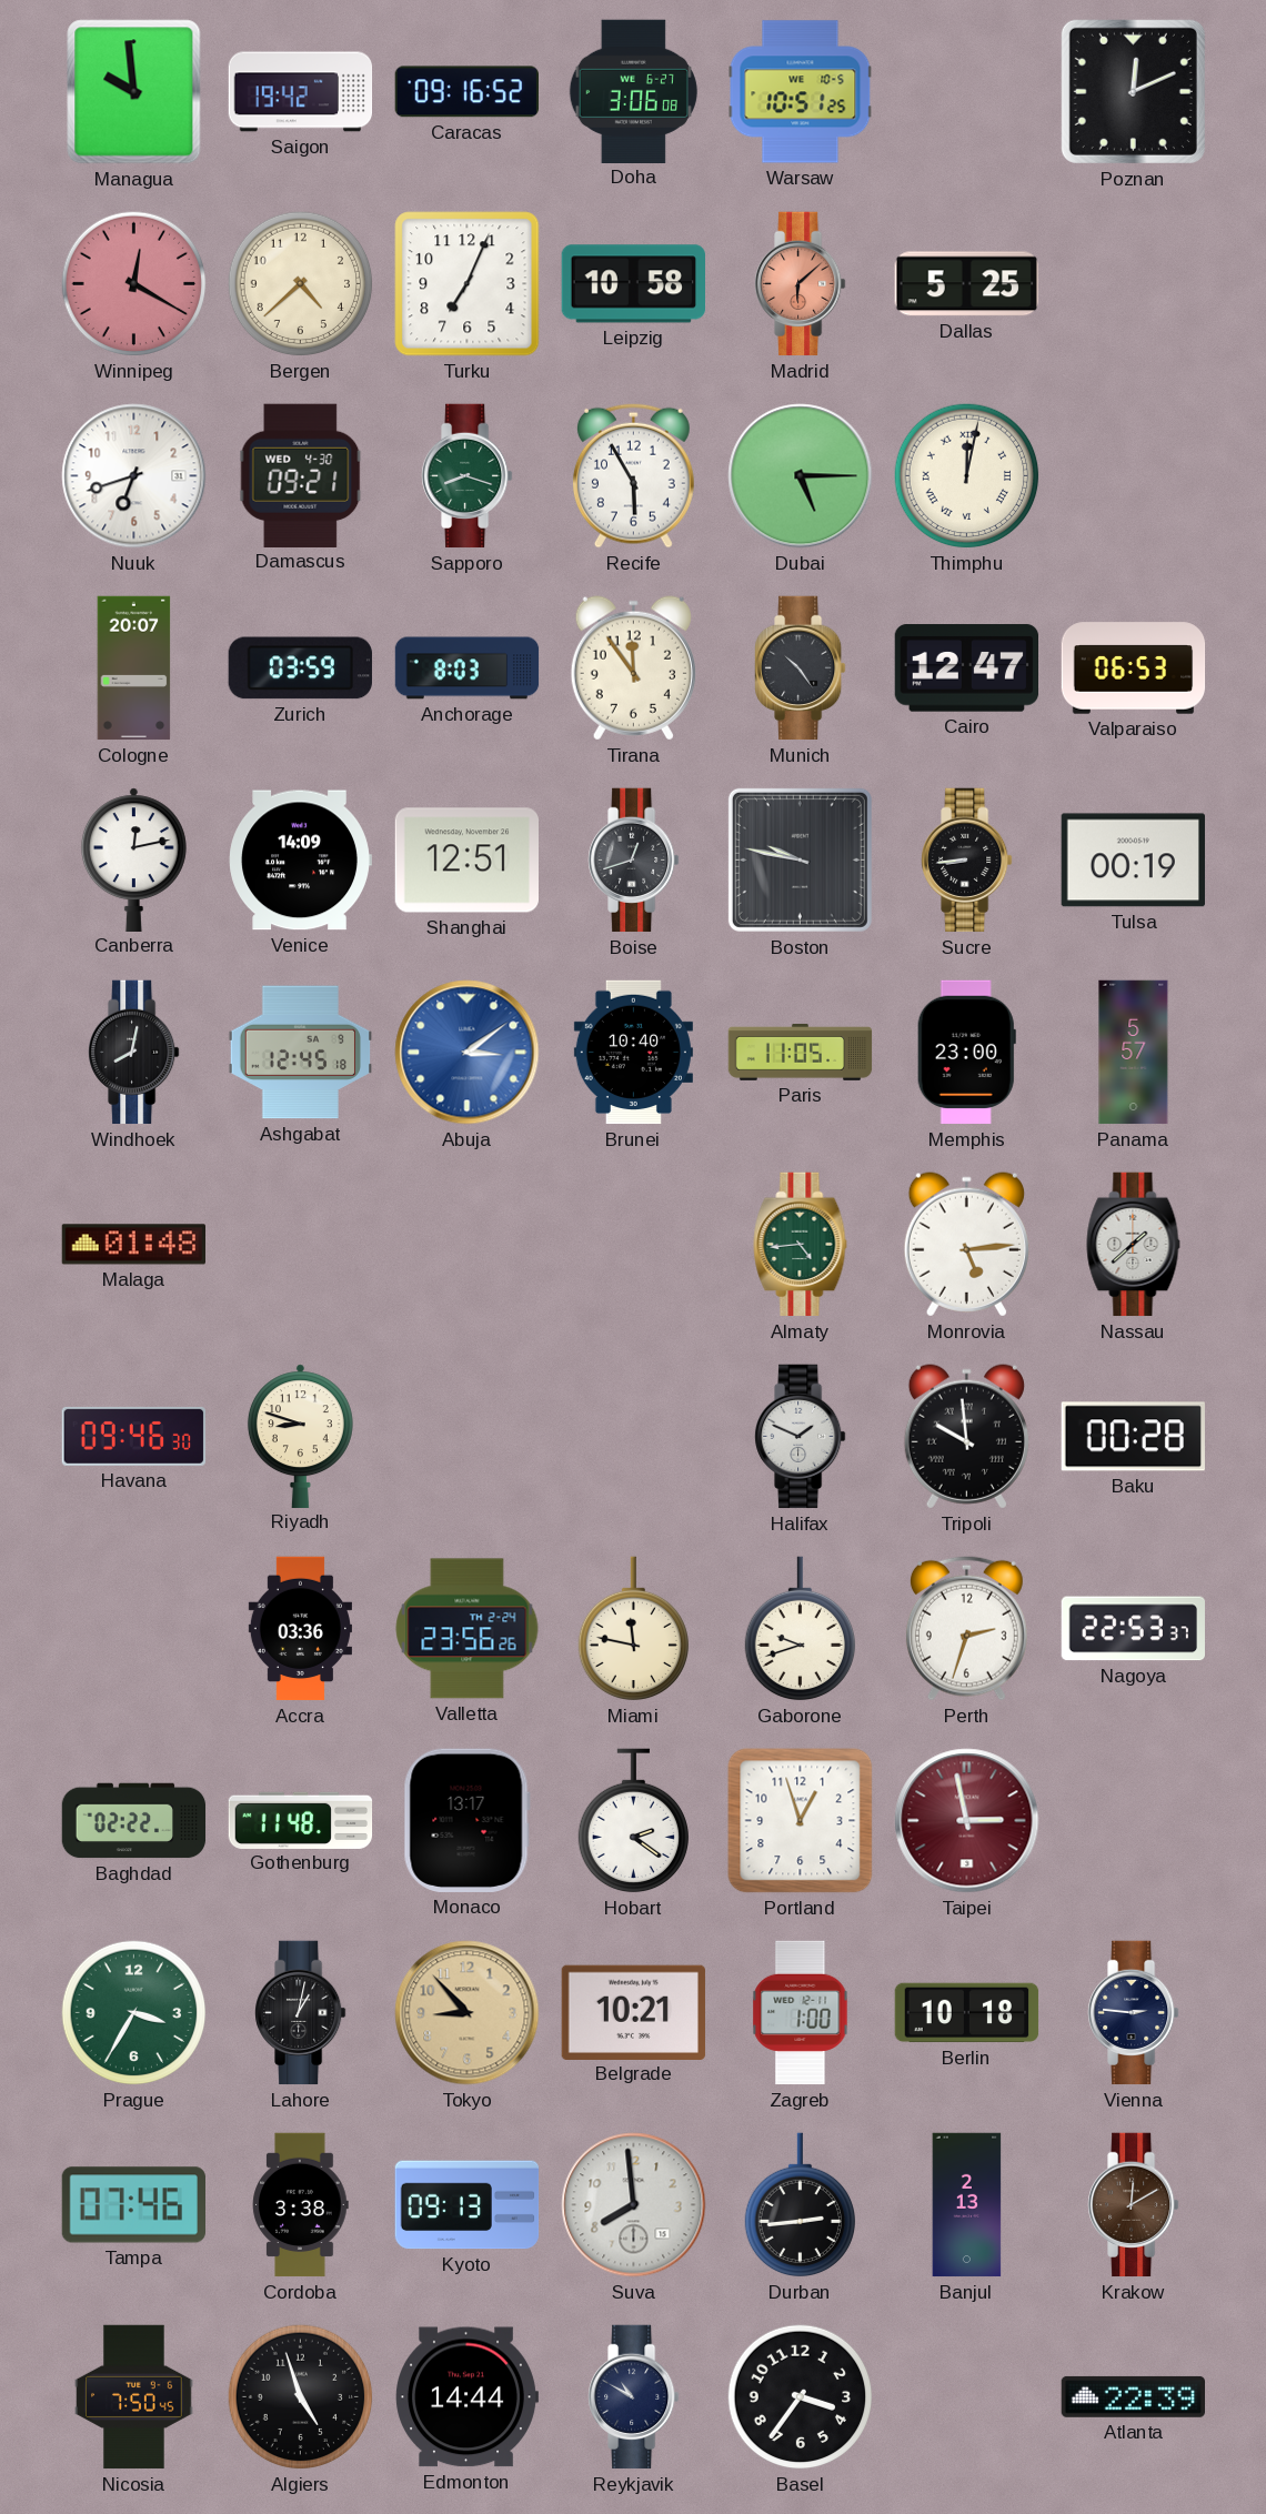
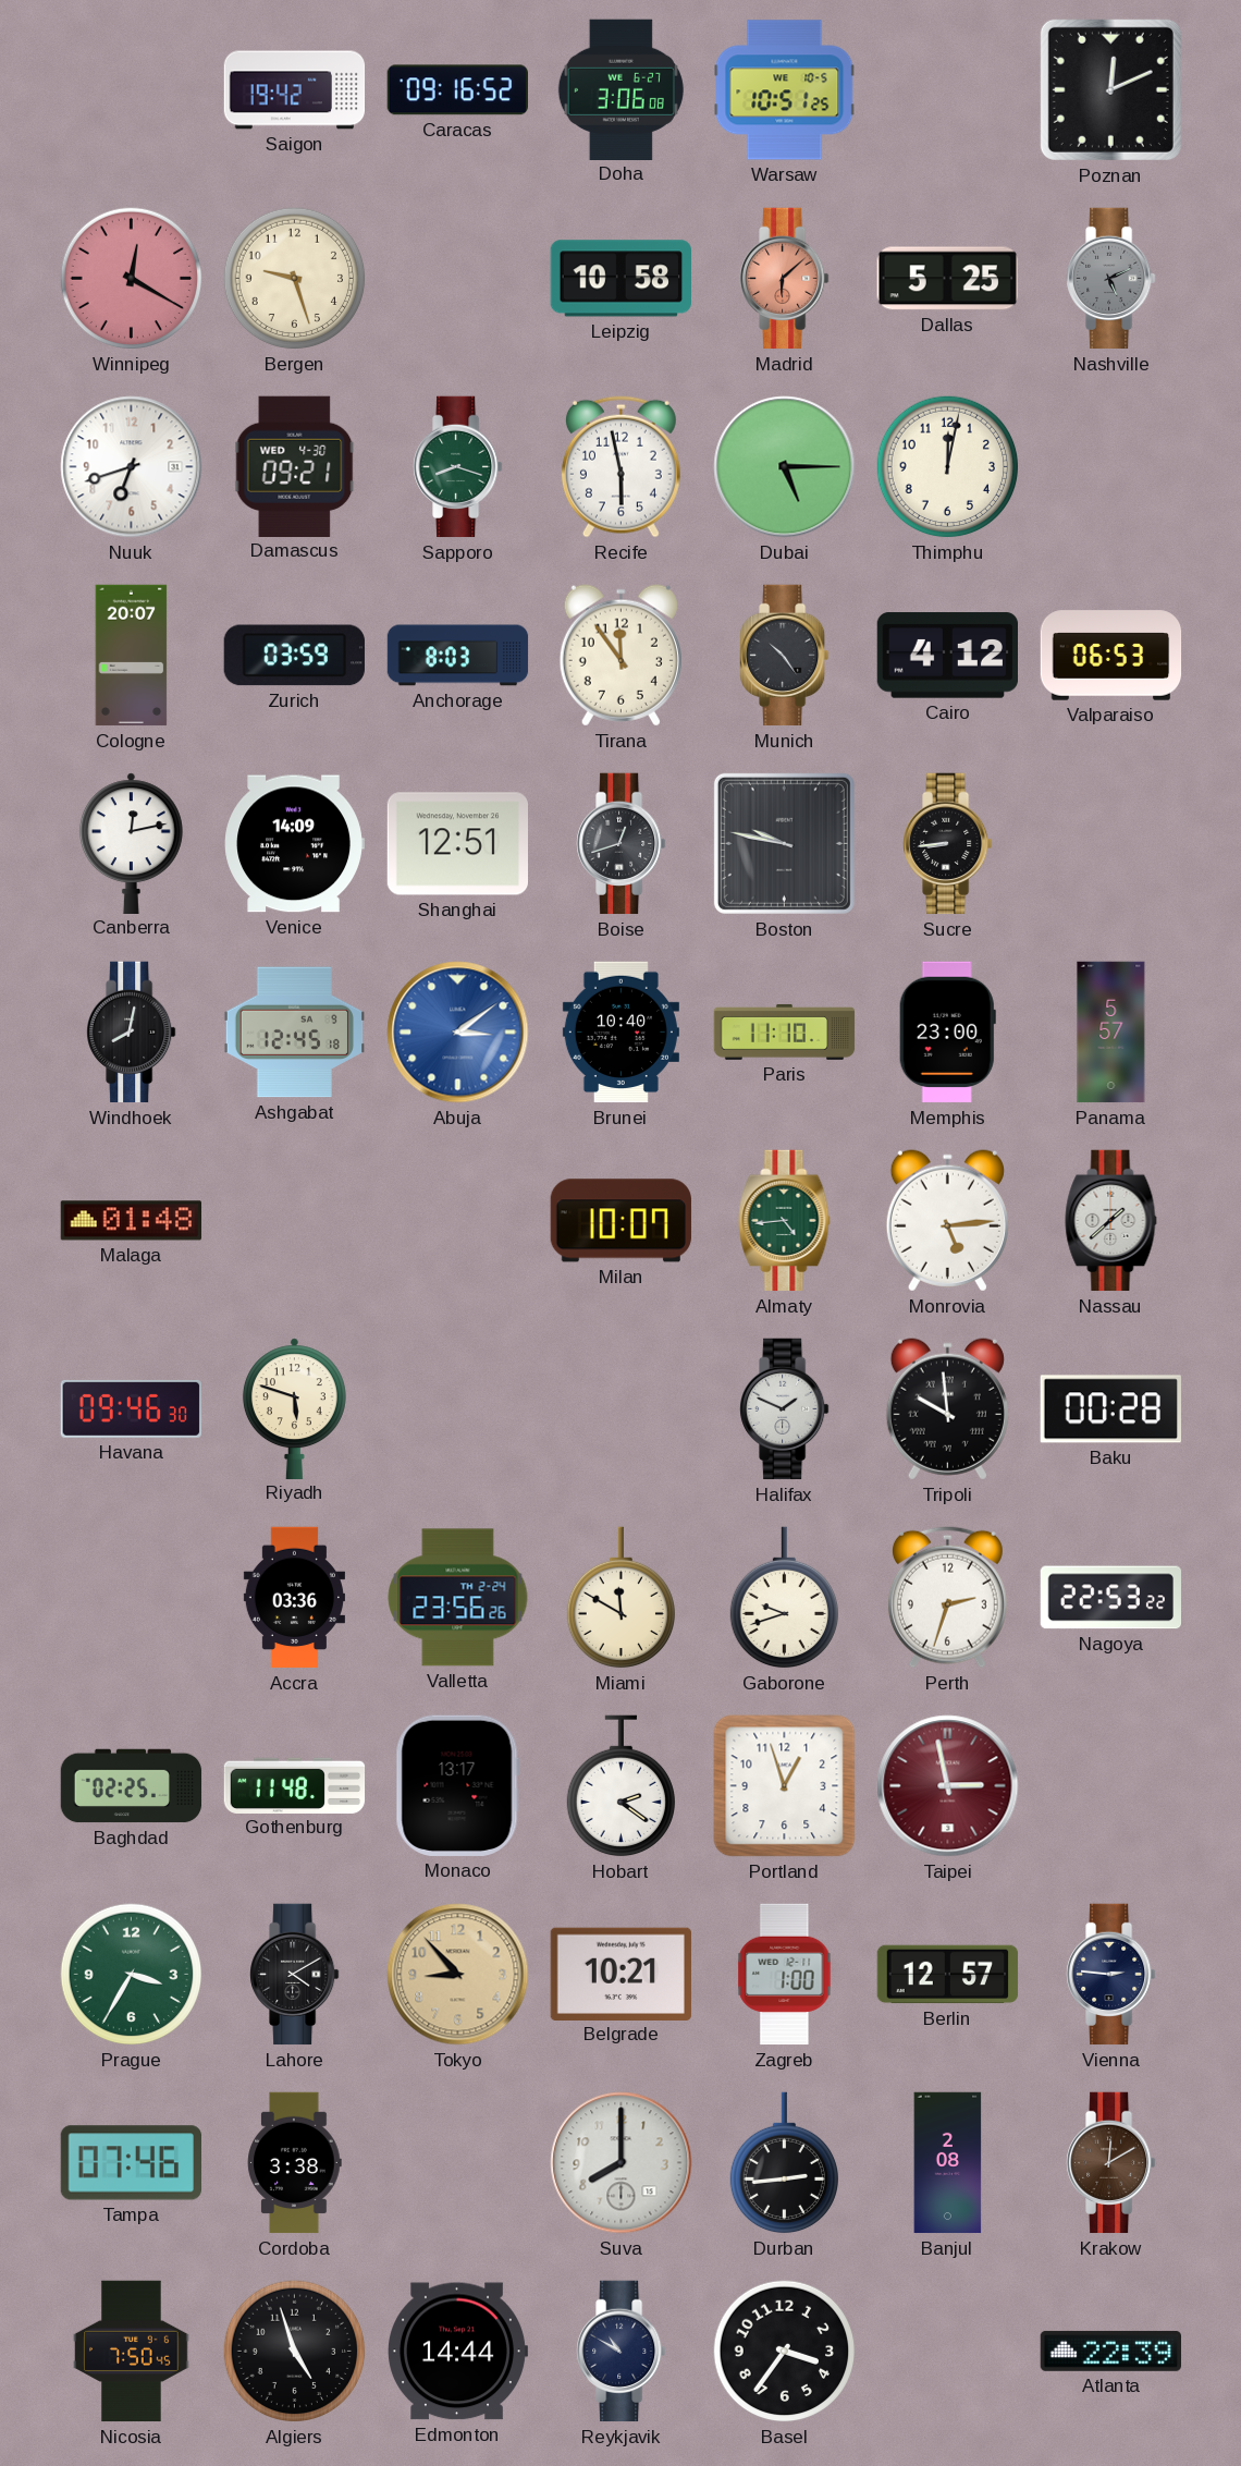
Managua: 9:59 -> none (134, 92)
Bergen: 4:38 -> 9:27 (295, 279)
Turku: 7:04 -> none (468, 284)
Nashville: none -> 5:11 (1111, 279)
Recife: 5:55 -> 5:58 (620, 466)
Thimphu numerals: Roman -> Arabic (948, 467)
Cairo: 12:47 -> 4:12 (947, 656)
Tulsa: 00:19 -> none (1133, 861)
Paris: 11:05 -> 11:10 (785, 1033)
Milan: none -> 10:07 (620, 1221)
Riyadh: 8:48 -> 5:48 (294, 1408)
Miami: 11:47 -> 11:50 (620, 1598)
Nagoya: 22:53:37 -> 22:53:22 (1110, 1598)
Baghdad: 02:22 -> 02:25 (132, 1786)
Lahore: 1:02 -> 4:10 (295, 1975)
Berlin: 10:18 -> 12:57 (948, 1975)
Kyoto: 09:13 -> none (468, 2205)
Suva: 7:59 -> 8:00 (622, 2163)
Banjul: 2:13 -> 2:08 (948, 2163)
